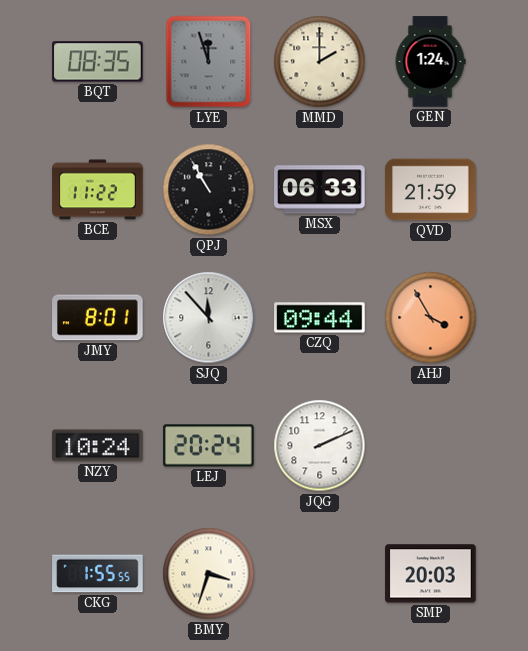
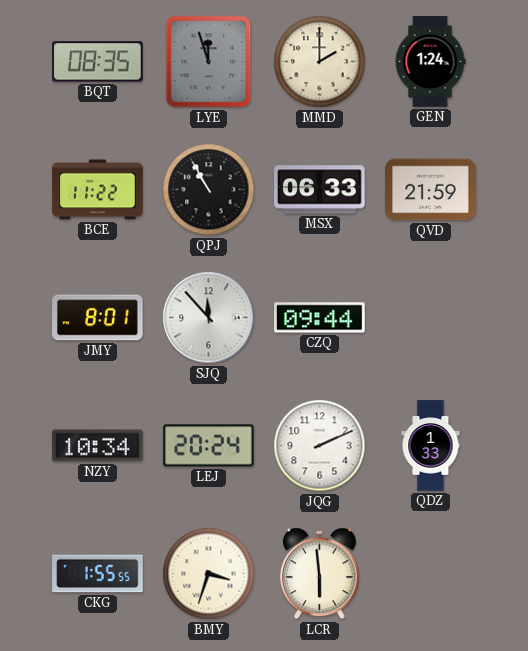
AHJ: 3:55 -> none (431, 318)
NZY: 10:24 -> 10:34 (98, 446)
QDZ: none -> 1:33 (431, 446)
LCR: none -> 5:59 (319, 574)
SMP: 20:03 -> none (431, 574)
